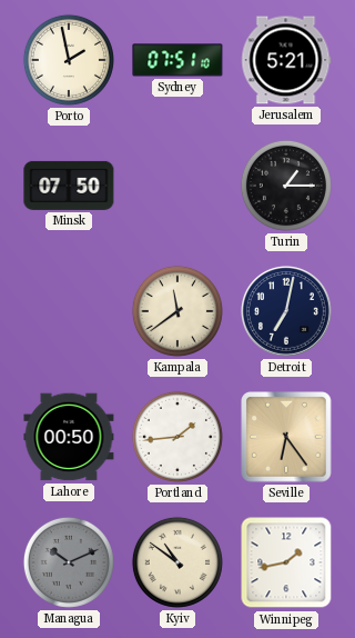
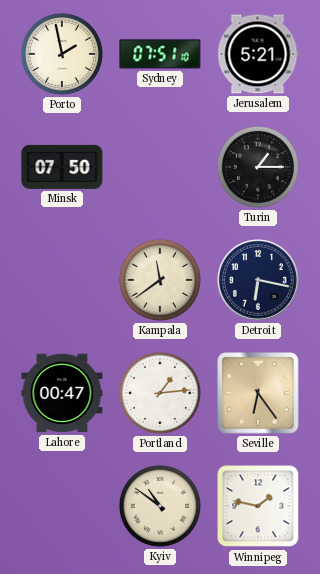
Detroit: 7:02 -> 6:17 (258, 280)
Lahore: 00:50 -> 00:47 (62, 393)
Portland: 1:44 -> 1:14 (160, 393)
Managua: 10:11 -> none (69, 562)
Winnipeg: 1:43 -> 1:47 (258, 506)
